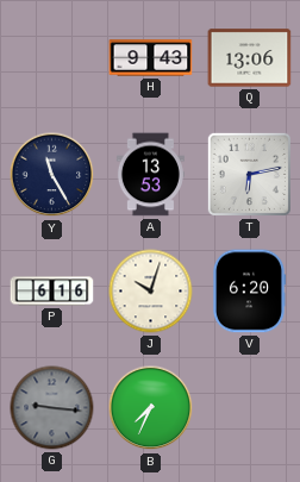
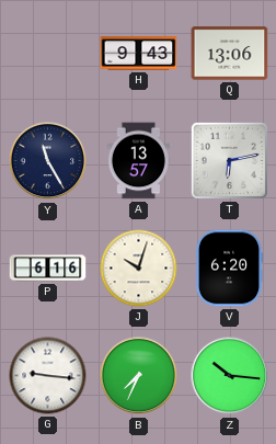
A: 13:53 -> 13:57 (138, 161)
G dial: grey -> white (48, 376)
Z: none -> 10:16 (230, 376)
